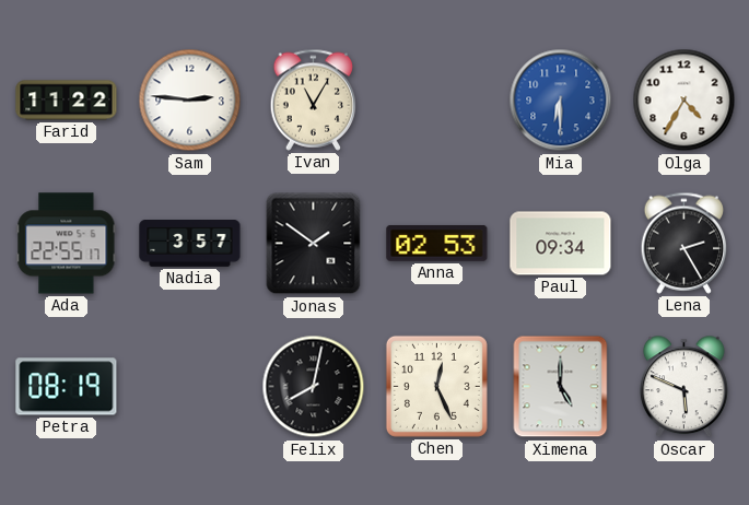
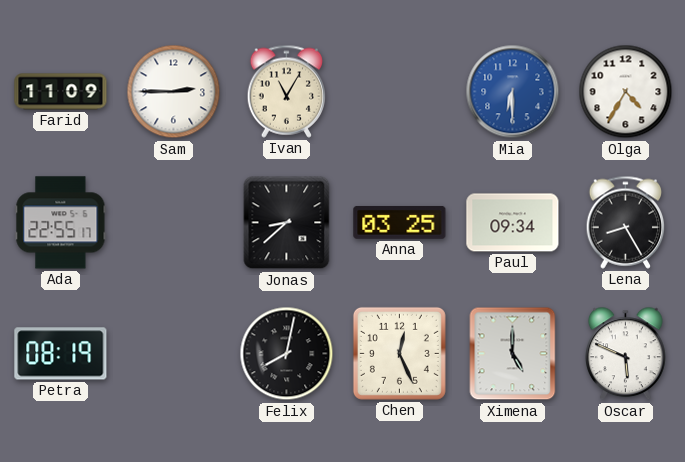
Farid: 11:22 -> 11:09 (61, 92)
Sam: 2:46 -> 2:45 (174, 92)
Nadia: 3:57 -> none (190, 244)
Jonas: 1:51 -> 8:38 (287, 223)
Anna: 02:53 -> 03:25 (400, 222)
Lena: 2:25 -> 8:25 (626, 222)
